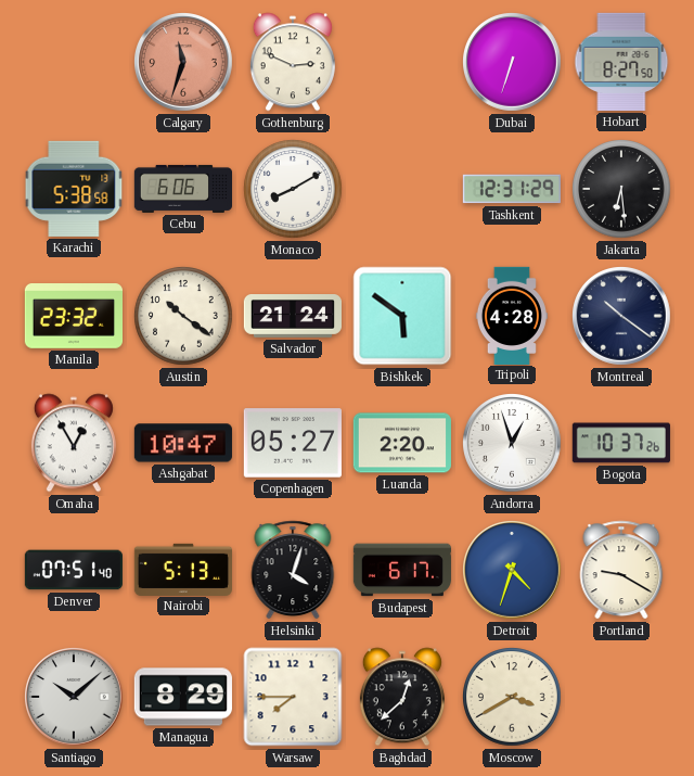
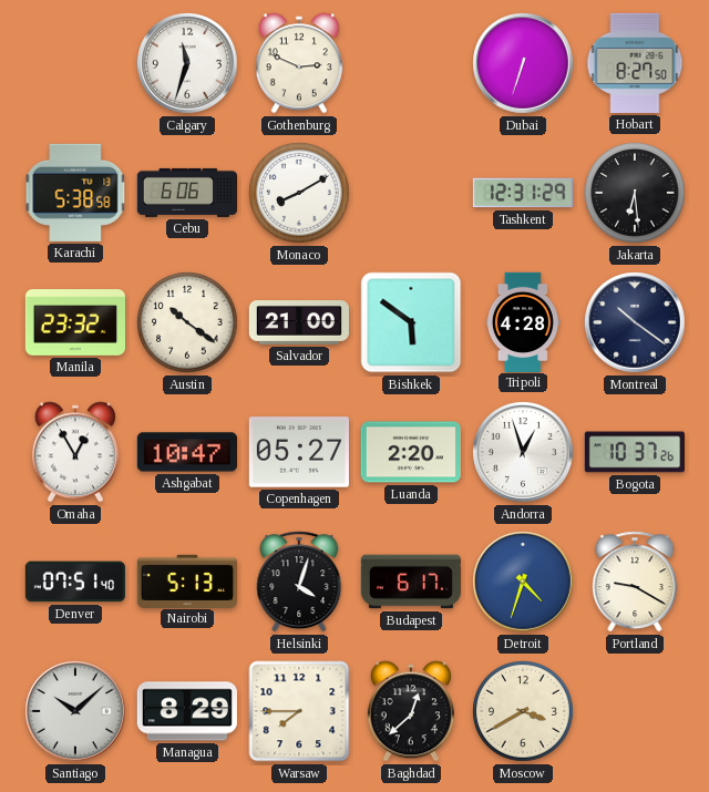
Calgary dial: salmon -> white (188, 64)
Salvador: 21:24 -> 21:00 (299, 323)
